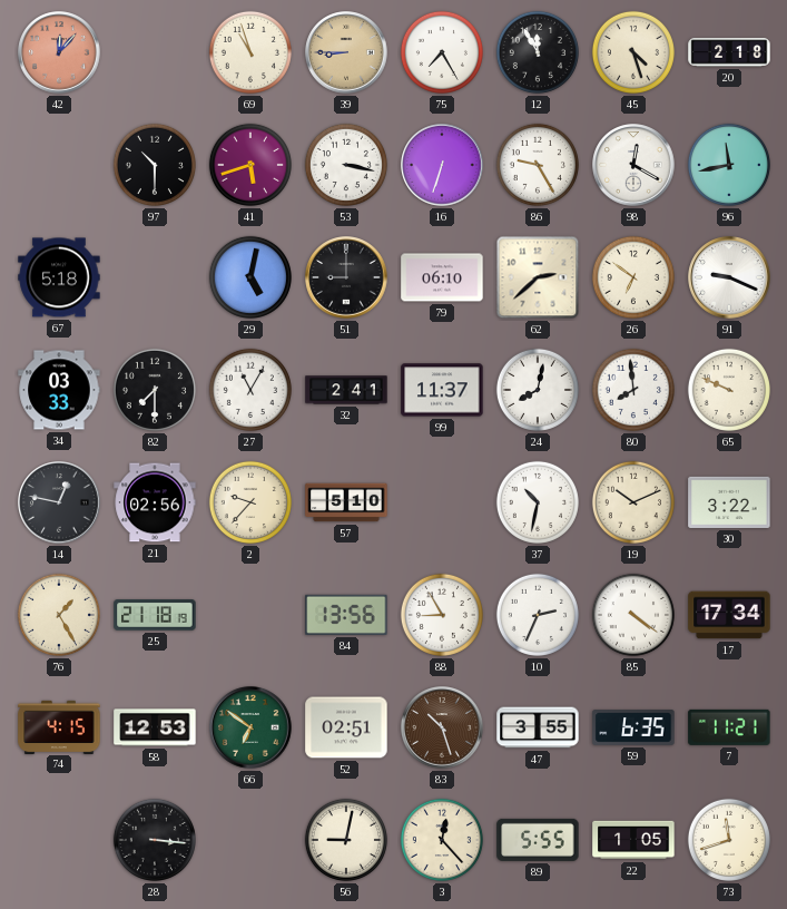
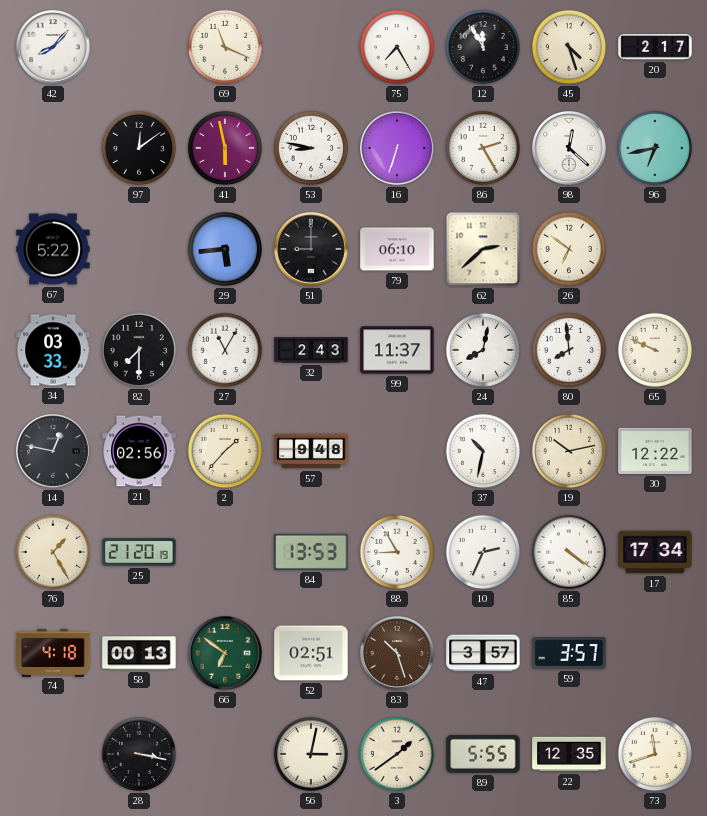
42: 12:07 -> 8:07 (53, 47)
42 dial: salmon -> white (53, 47)
69: 10:57 -> 11:19 (225, 47)
39: 8:45 -> none (346, 52)
20: 2:18 -> 2:17 (655, 47)
97: 10:30 -> 12:09 (139, 148)
41: 5:42 -> 5:58 (225, 148)
53: 3:17 -> 8:47 (311, 148)
86: 9:25 -> 2:25 (483, 148)
98: 12:20 -> 12:22 (569, 148)
96: 11:43 -> 6:43 (655, 148)
67: 5:18 -> 5:22 (53, 249)
29: 5:02 -> 5:44 (225, 249)
91: 9:19 -> none (729, 277)
32: 2:41 -> 2:43 (311, 350)
2: 9:37 -> 1:37 (225, 451)
57: 5:10 -> 9:48 (311, 451)
19: 10:11 -> 10:13 (569, 451)
30: 3:22 -> 12:22 (655, 451)
25: 21:18 -> 21:20 (139, 552)
84: 13:56 -> 13:53 (311, 552)
74: 4:15 -> 4:18 (53, 652)
58: 12:53 -> 00:13 (139, 653)
47: 3:55 -> 3:57 (483, 653)
59: 6:35 -> 3:57 (569, 654)
7: 11:21 -> none (729, 727)
28: 3:16 -> 3:17 (139, 754)
56: 9:02 -> 3:02 (311, 754)
3: 12:23 -> 1:39 (397, 754)
22: 1:05 -> 12:35 (569, 754)
